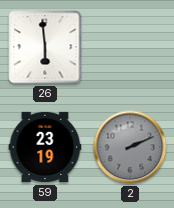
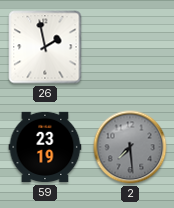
26: 5:59 -> 1:58 (45, 47)
2: 2:11 -> 7:29 (130, 147)
